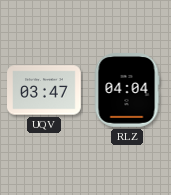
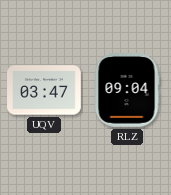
RLZ: 04:04 -> 09:04 (127, 91)
